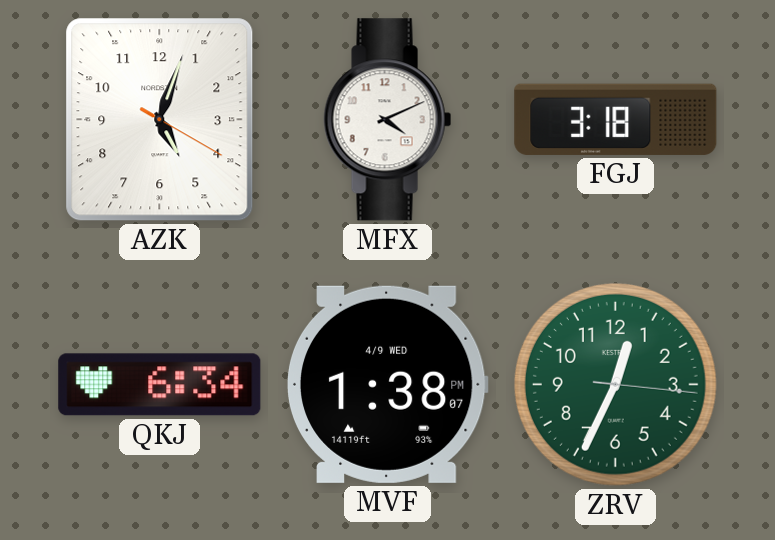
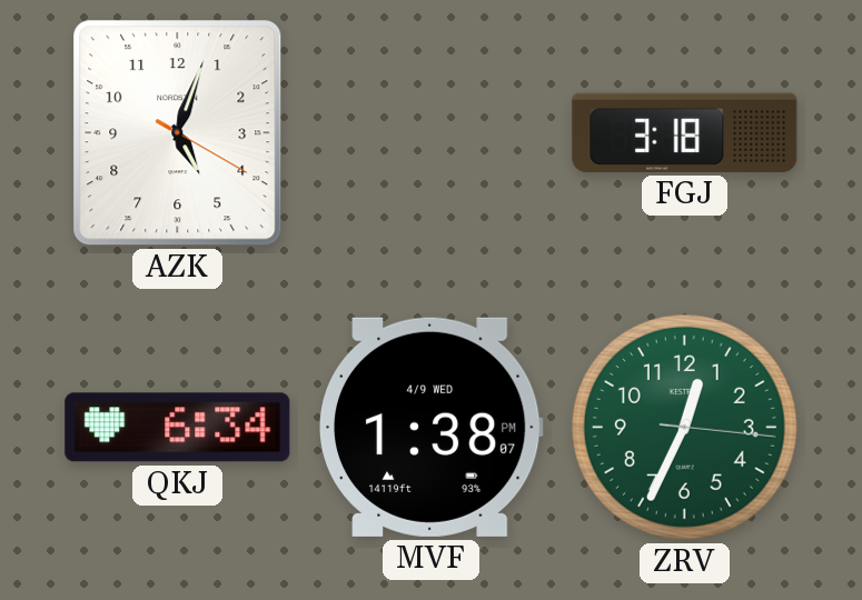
MFX: 4:11 -> none (388, 120)
